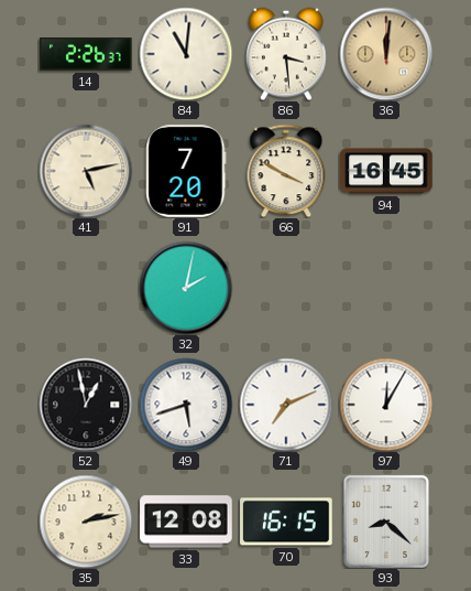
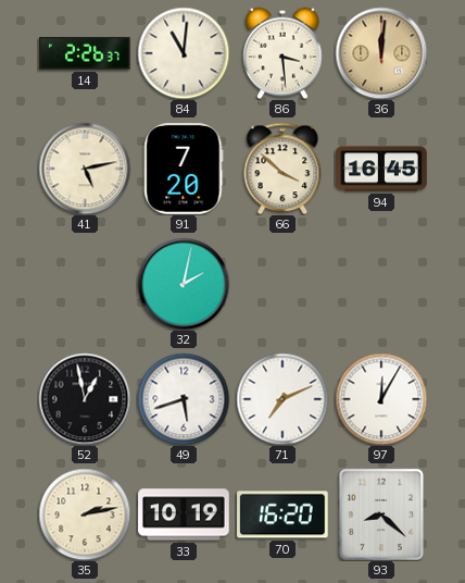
66: 3:50 -> 3:52 (282, 169)
33: 12:08 -> 10:19 (184, 514)
70: 16:15 -> 16:20 (282, 514)
